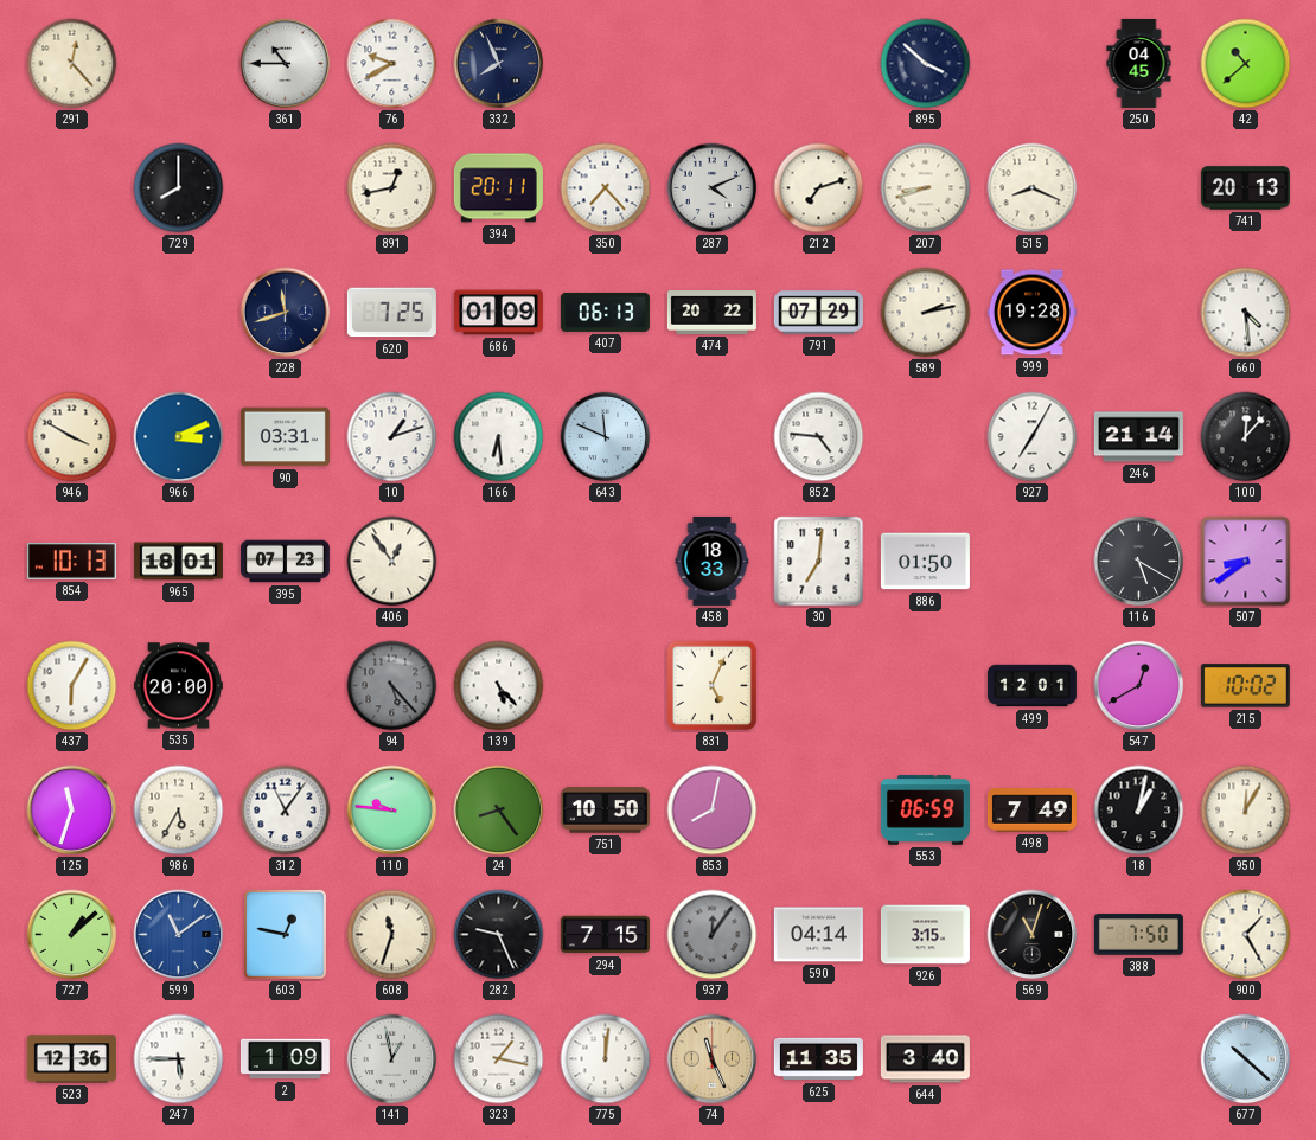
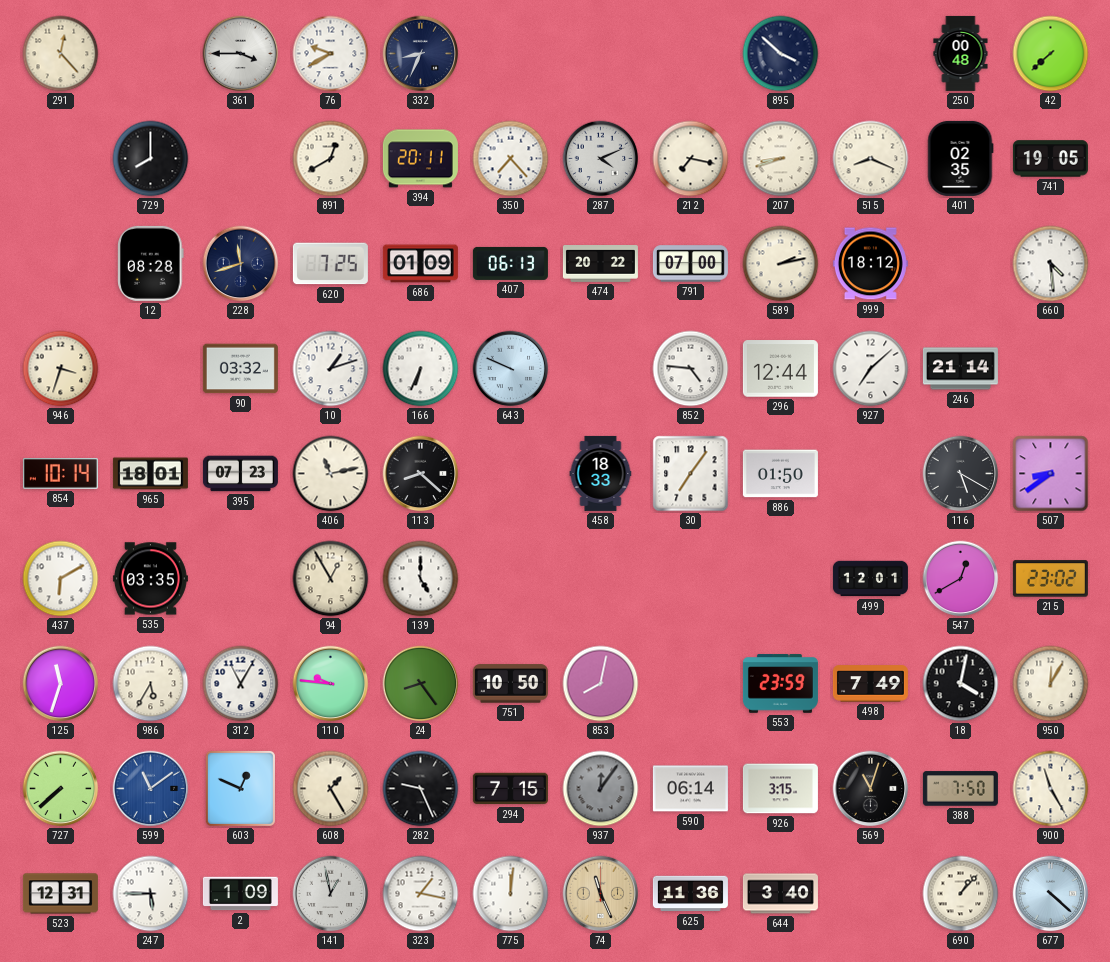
361: 10:45 -> 3:45 (241, 54)
332: 7:56 -> 8:34 (421, 54)
250: 04:45 -> 00:48 (961, 53)
42: 10:38 -> 7:38 (1051, 54)
891: 12:43 -> 12:40 (331, 159)
212: 7:12 -> 7:17 (691, 159)
401: none -> 02:35 (960, 158)
741: 20:13 -> 19:05 (1050, 159)
12: none -> 08:28 (151, 263)
791: 07:29 -> 07:00 (690, 264)
999: 19:28 -> 18:12 (870, 264)
946: 3:50 -> 3:33 (61, 369)
966: 3:11 -> none (179, 437)
90: 03:31 -> 03:32 (240, 369)
166: 6:29 -> 6:34 (421, 369)
643: 11:49 -> 9:49 (511, 369)
296: none -> 12:44 (780, 369)
927: 7:05 -> 7:08 (871, 369)
100: 12:07 -> none (1246, 437)
854: 10:13 -> 10:14 (60, 474)
406: 12:54 -> 11:13 (331, 474)
113: none -> 8:22 (421, 474)
30: 7:01 -> 7:06 (691, 474)
437: 6:05 -> 6:10 (61, 579)
535: 20:00 -> 03:35 (150, 579)
94: 5:23 -> 12:55 (331, 579)
94 dial: grey -> cream (331, 579)
139: 5:23 -> 5:00 (421, 579)
831: 5:04 -> none (713, 686)
215: 10:02 -> 23:02 (1050, 579)
312: 11:06 -> 11:05 (241, 684)
553: 06:59 -> 23:59 (780, 684)
18: 1:02 -> 4:02 (961, 684)
727: 1:08 -> 7:38 (61, 789)
603: 12:47 -> 12:49 (240, 788)
608: 11:33 -> 1:25 (331, 789)
590: 04:14 -> 06:14 (690, 789)
900: 1:25 -> 11:25 (1051, 789)
523: 12:36 -> 12:31 (60, 894)
625: 11:35 -> 11:36 (690, 894)
690: none -> 1:07 (961, 894)
677: 10:22 -> 4:22 (1051, 894)
